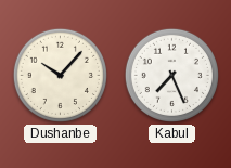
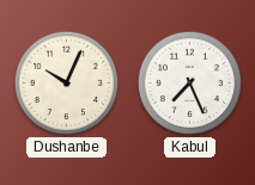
Dushanbe: 10:07 -> 10:04 (66, 82)
